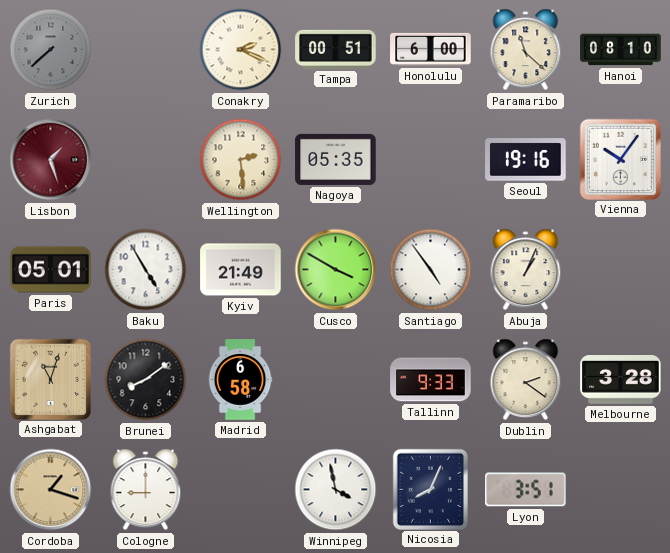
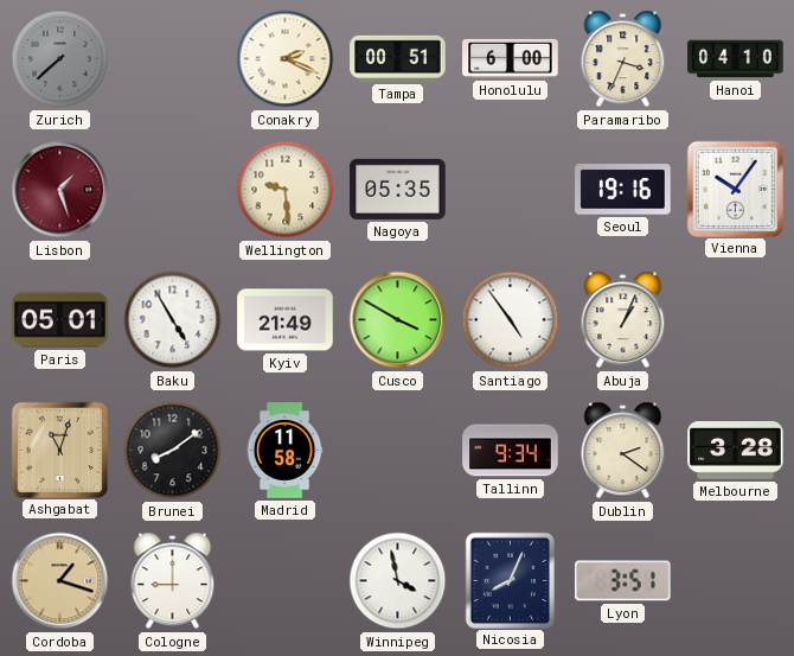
Paramaribo: 11:22 -> 3:34 (623, 59)
Hanoi: 08:10 -> 04:10 (736, 59)
Wellington: 2:29 -> 9:29 (286, 190)
Madrid: 6:58 -> 11:58 (284, 451)
Tallinn: 9:33 -> 9:34 (511, 451)
